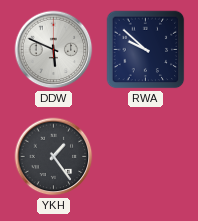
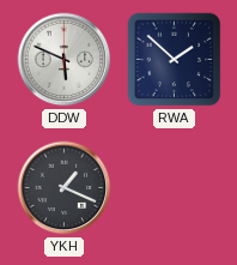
RWA: 9:52 -> 1:52 (175, 60)
YKH: 1:24 -> 1:19 (65, 188)
